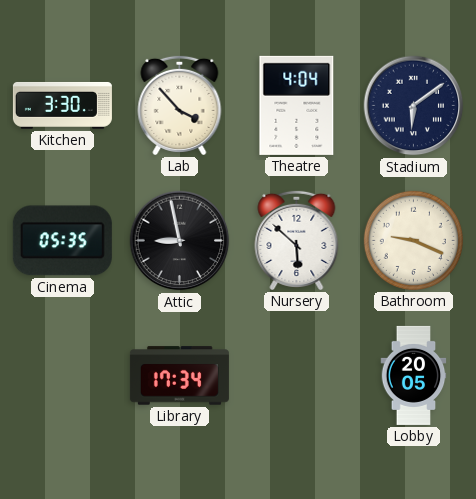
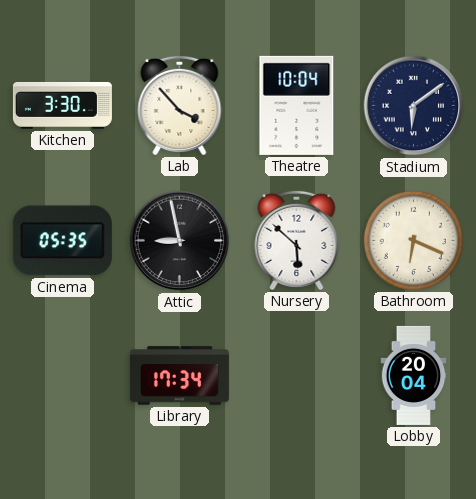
Theatre: 4:04 -> 10:04 (297, 105)
Bathroom: 9:19 -> 6:19 (413, 240)
Lobby: 20:05 -> 20:04 (414, 375)
